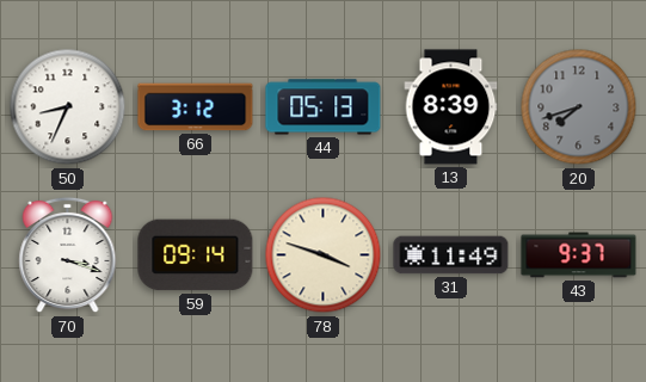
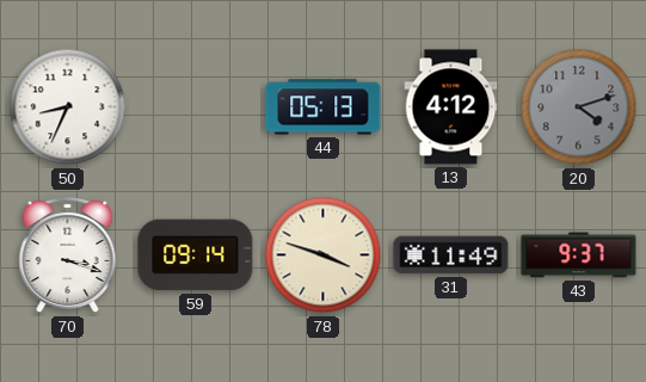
66: 3:12 -> none (196, 107)
13: 8:39 -> 4:12 (451, 107)
20: 7:42 -> 4:12 (579, 107)
